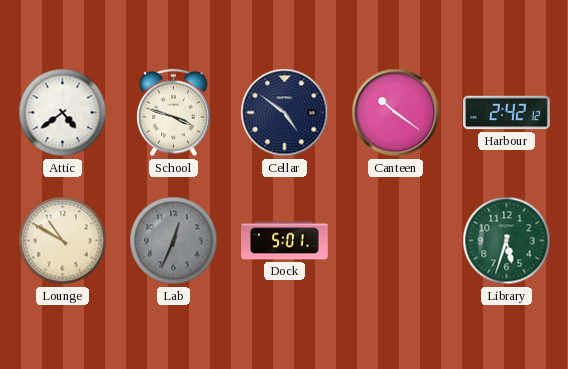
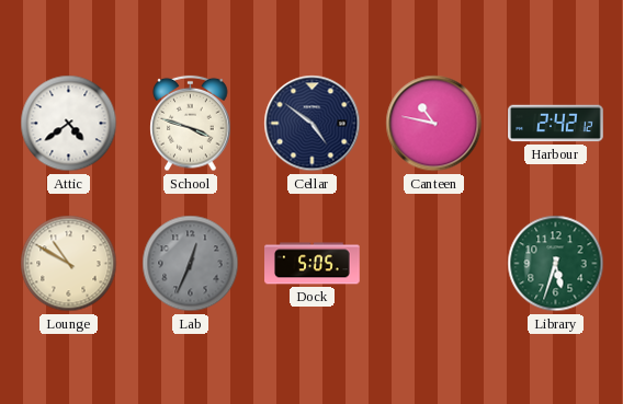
Canteen: 10:21 -> 10:47 (434, 124)
Dock: 5:01 -> 5:05 (313, 264)
